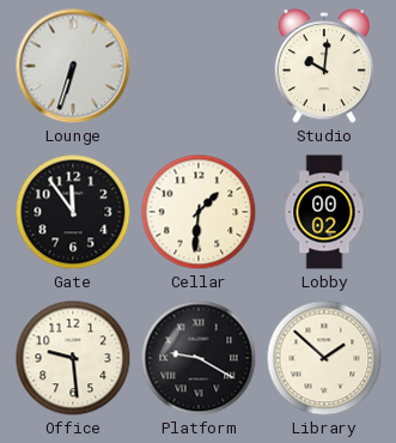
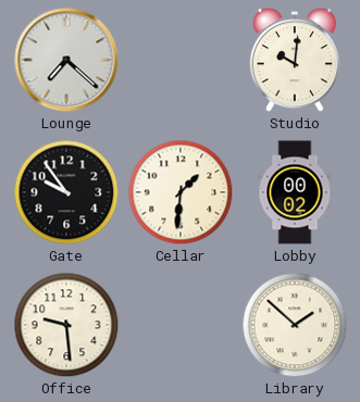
Lounge: 6:33 -> 7:22 (66, 60)
Gate: 11:54 -> 9:54 (66, 192)
Platform: 9:20 -> none (199, 358)
